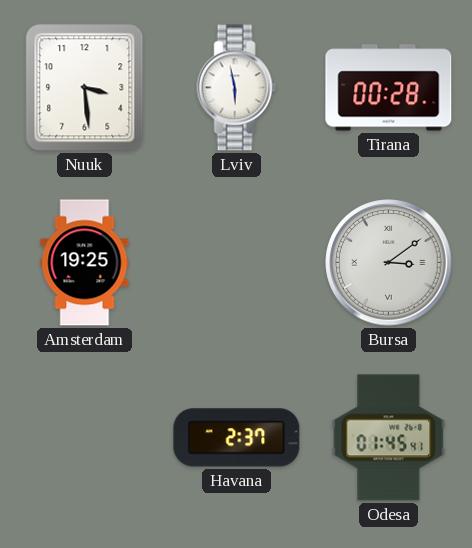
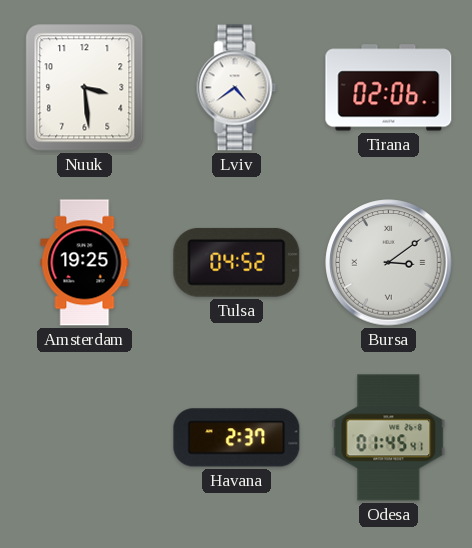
Lviv: 5:58 -> 4:39 (237, 88)
Tirana: 00:28 -> 02:06 (389, 88)
Tulsa: none -> 04:52 (237, 262)
